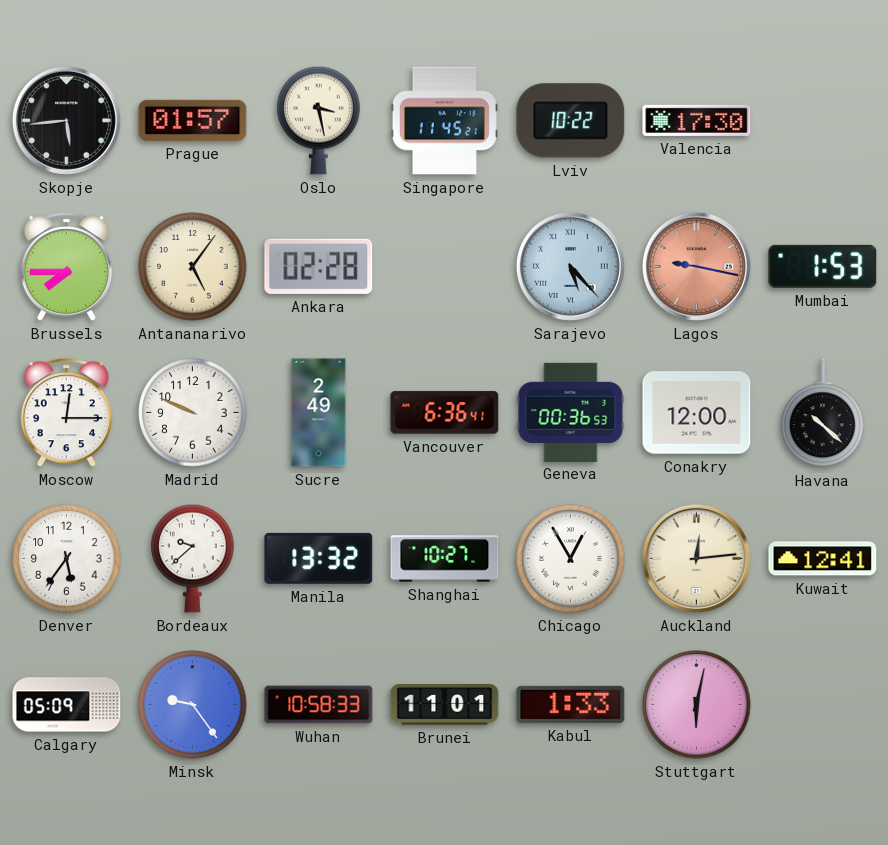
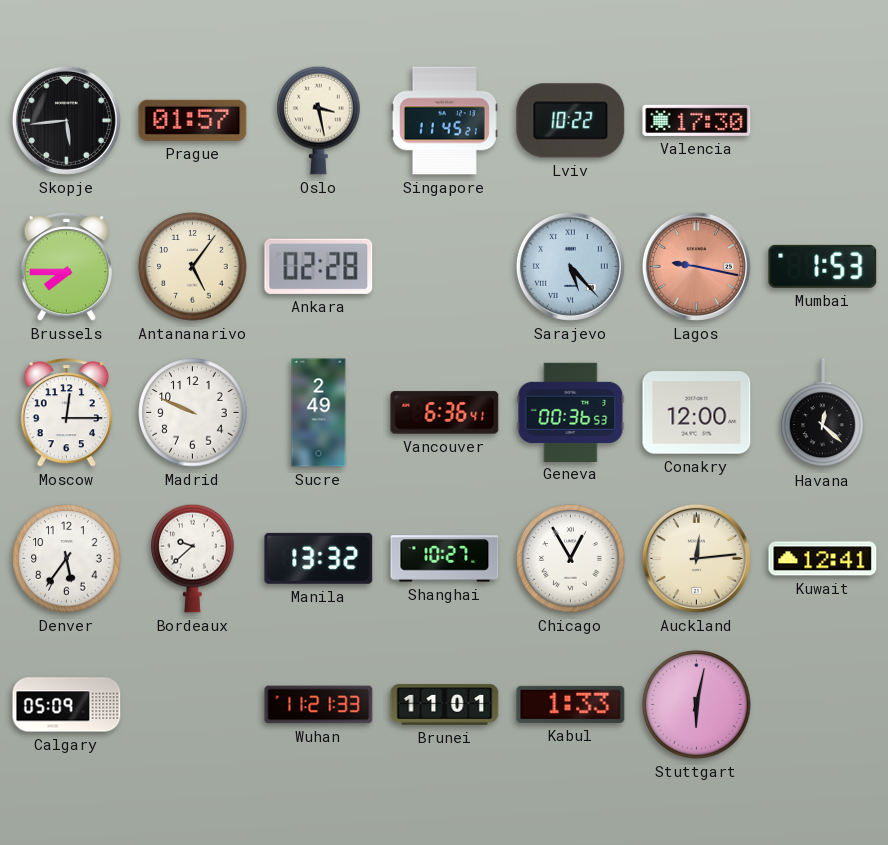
Havana: 10:22 -> 12:22 (823, 413)
Minsk: 9:24 -> none (193, 705)
Wuhan: 10:58 -> 11:21 (319, 705)
